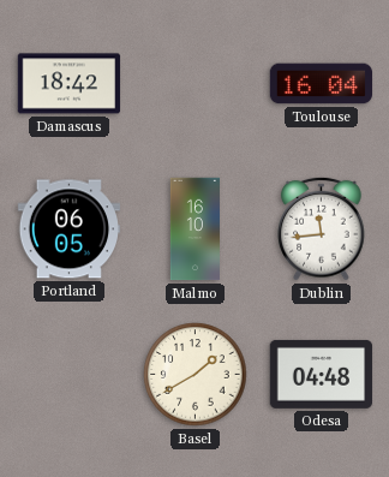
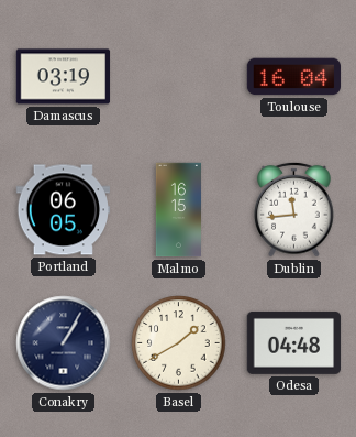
Damascus: 18:42 -> 03:19 (64, 77)
Malmo: 16:10 -> 16:15 (178, 210)
Conakry: none -> 1:05 (64, 343)
